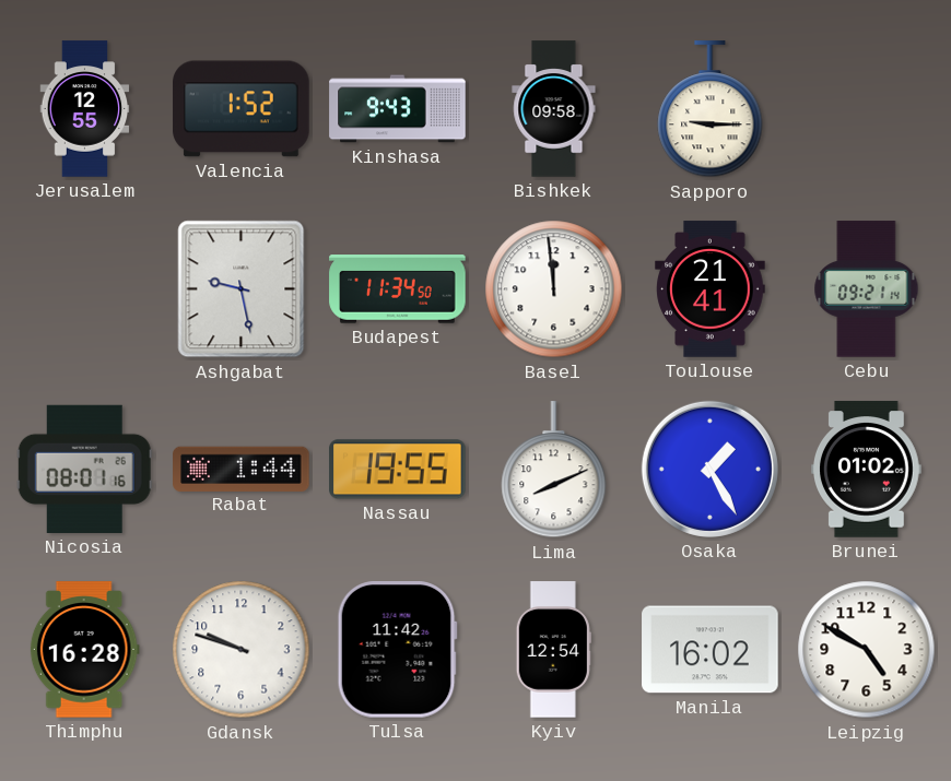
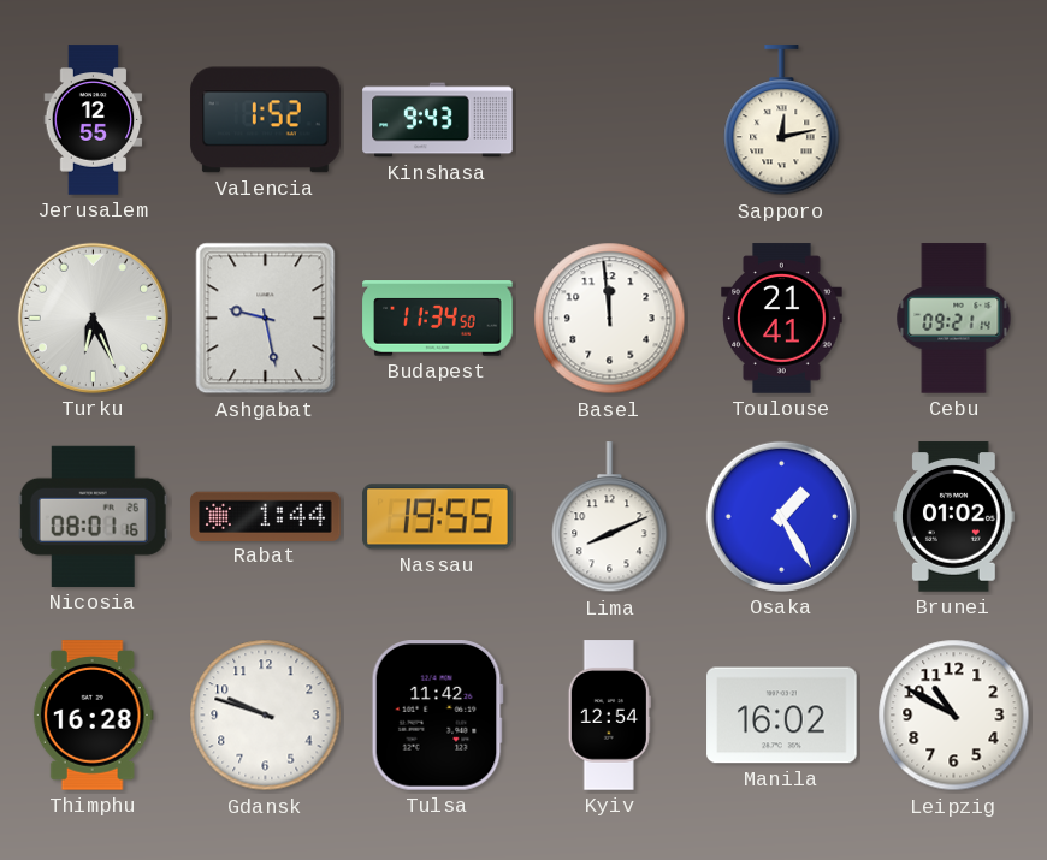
Bishkek: 09:58 -> none (554, 109)
Sapporo: 9:15 -> 12:13 (782, 120)
Turku: none -> 6:26 (93, 318)
Leipzig: 4:50 -> 10:50 (954, 716)
